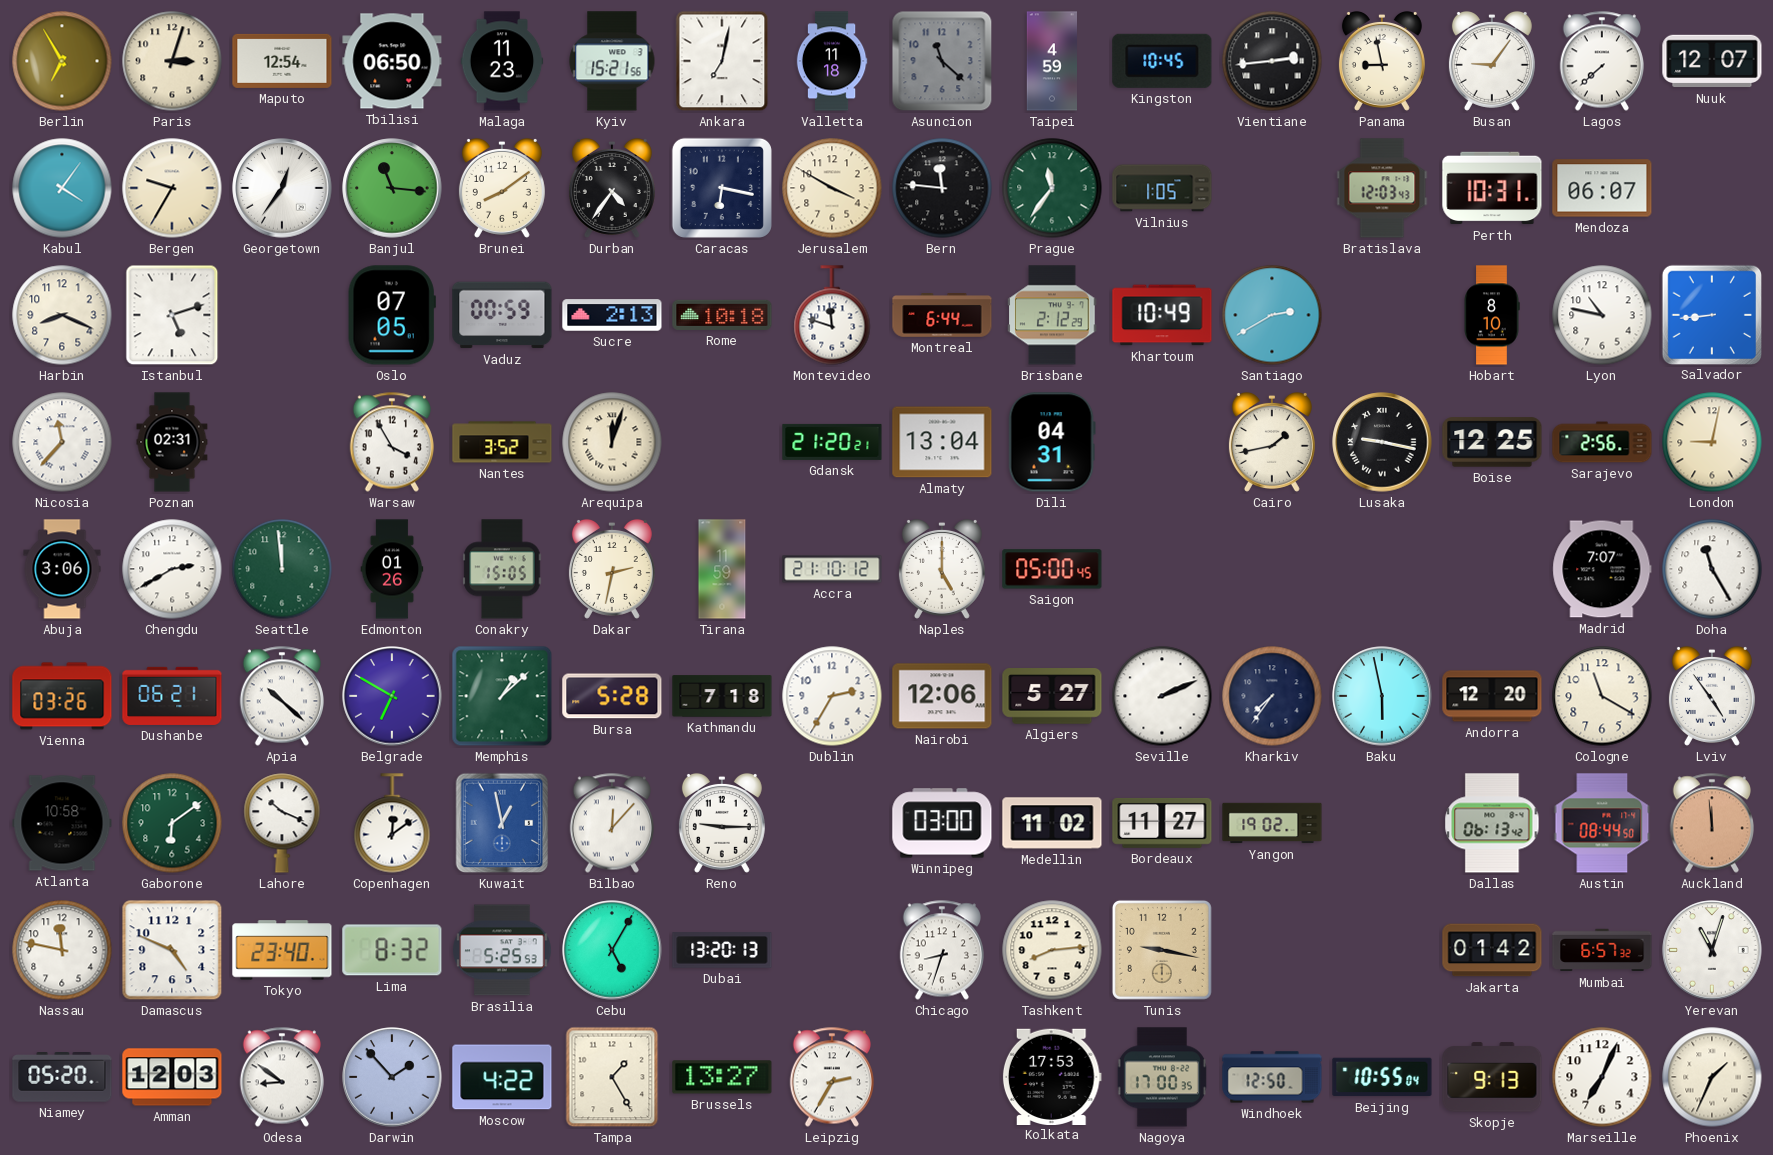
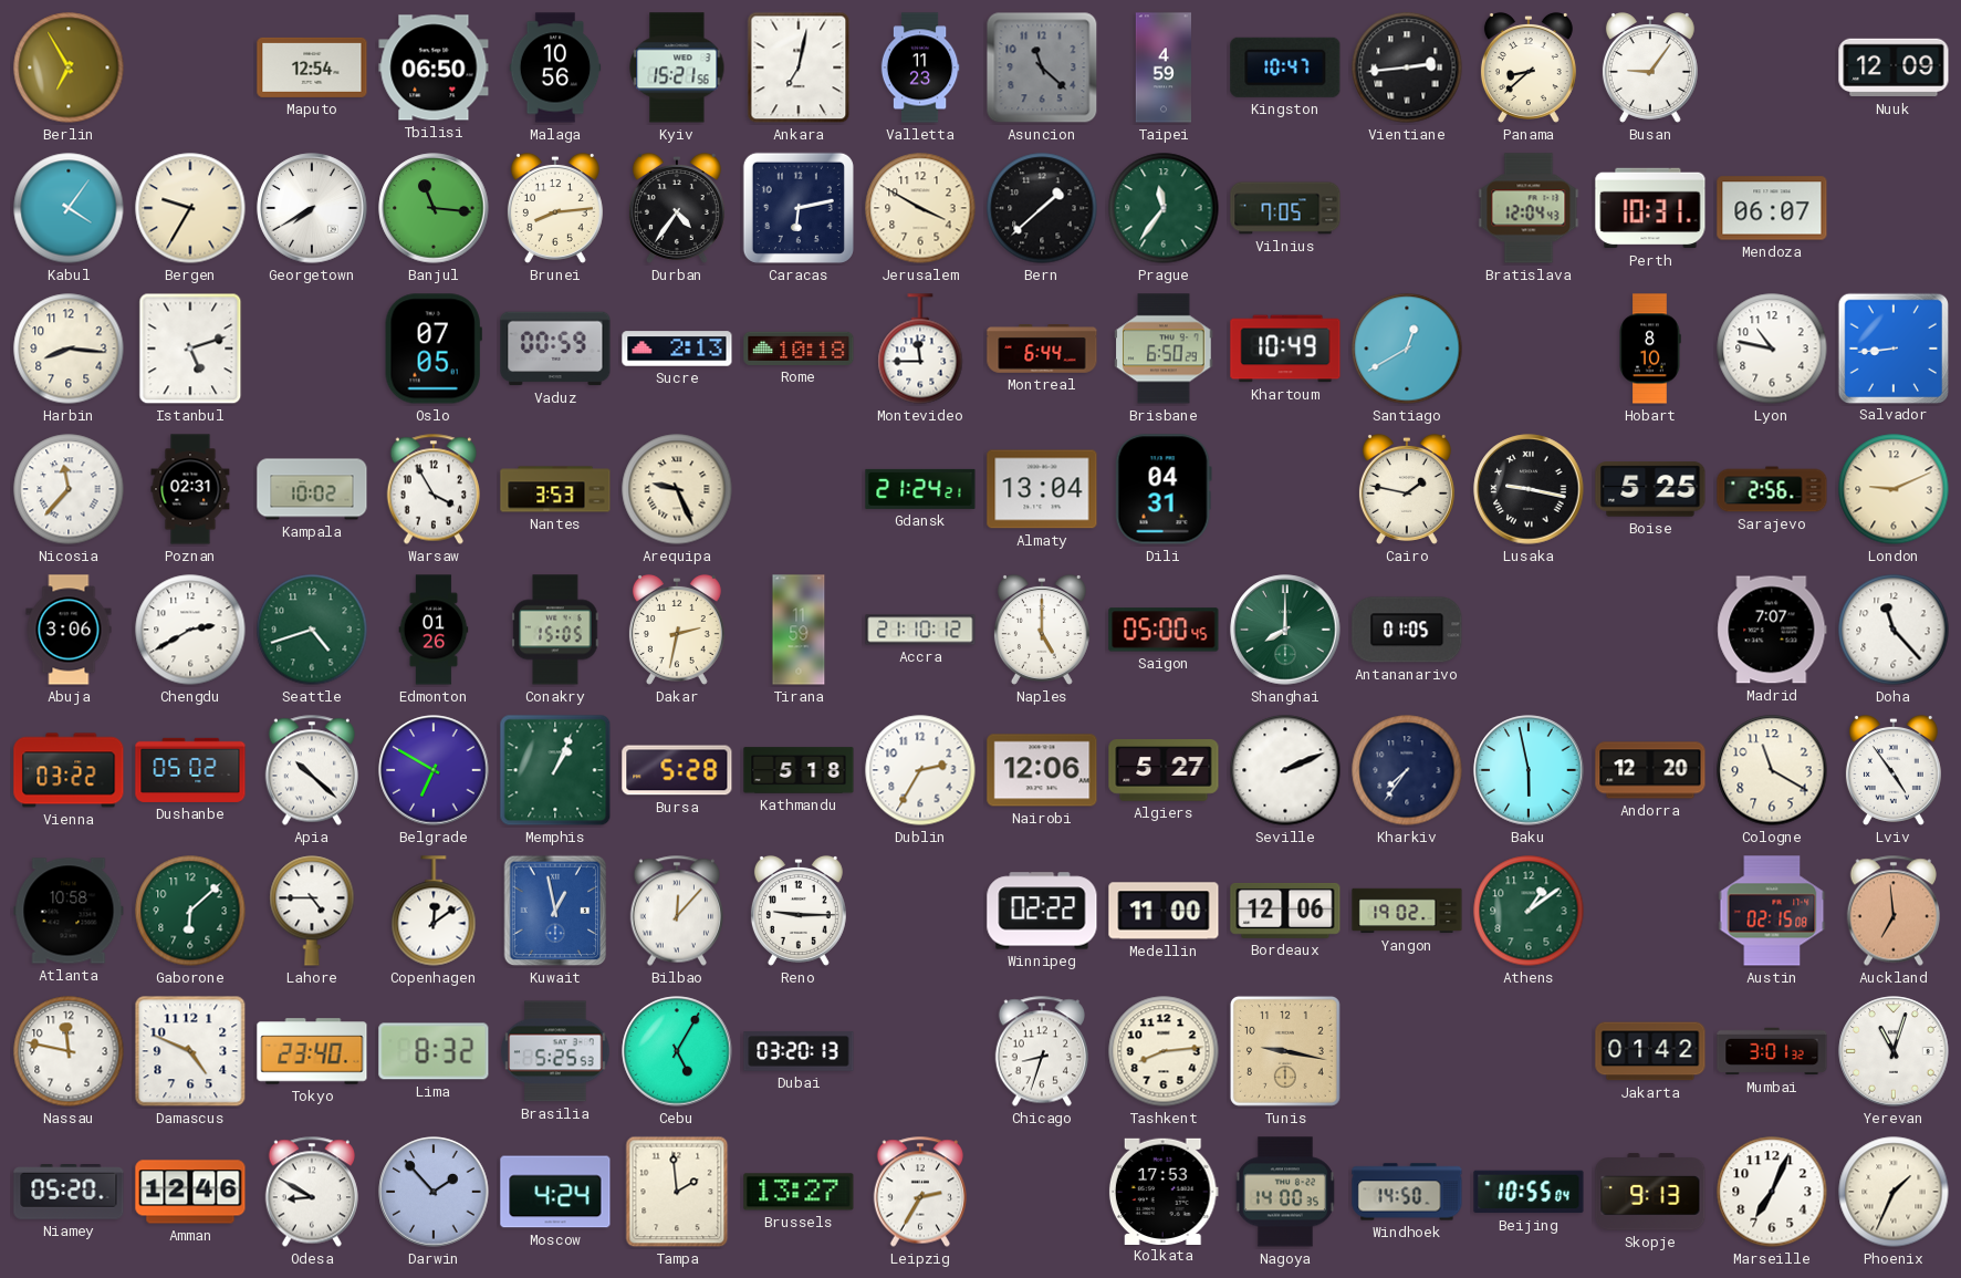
Paris: 3:03 -> none (172, 61)
Malaga: 11:23 -> 10:56 (555, 67)
Valletta: 11:18 -> 11:23 (920, 67)
Kingston: 10:45 -> 10:47 (1285, 67)
Panama: 8:58 -> 8:38 (1529, 67)
Lagos: 7:38 -> none (1601, 61)
Nuuk: 12:07 -> 12:09 (1894, 67)
Georgetown: 12:36 -> 7:40 (312, 208)
Brunei: 8:09 -> 8:14 (555, 208)
Caracas: 6:17 -> 6:13 (799, 208)
Bern: 11:46 -> 1:38 (1042, 208)
Vilnius: 1:05 -> 7:05 (1285, 208)
Bratislava: 12:03 -> 12:04 (1529, 208)
Harbin: 8:19 -> 8:16 (69, 349)
Montevideo: 11:48 -> 11:45 (920, 349)
Brisbane: 2:12 -> 6:50 (1164, 349)
Santiago: 2:40 -> 12:40 (1407, 349)
Kampala: none -> 10:02 (312, 489)
Nantes: 3:52 -> 3:53 (555, 489)
Arequipa: 12:03 -> 9:26 (677, 489)
Gdansk: 21:20 -> 21:24 (920, 489)
Cairo: 1:43 -> 1:47 (1407, 489)
Boise: 12:25 -> 5:25 (1650, 489)
London: 9:02 -> 9:11 (1894, 489)
Seattle: 11:59 -> 4:42 (312, 630)
Shanghai: none -> 8:00 (1285, 630)
Antananarivo: none -> 01:05 (1407, 630)
Doha: 11:25 -> 11:23 (1894, 630)
Vienna: 03:26 -> 03:22 (69, 770)
Dushanbe: 06:21 -> 05:02 (190, 770)
Memphis: 1:08 -> 1:04 (555, 770)
Kathmandu: 7:18 -> 5:18 (799, 770)
Gaborone: 6:09 -> 6:08 (190, 911)
Lahore: 10:19 -> 4:45 (312, 911)
Winnipeg: 03:00 -> 02:22 (1042, 911)
Medellin: 11:02 -> 11:00 (1164, 911)
Bordeaux: 11:27 -> 12:06 (1285, 911)
Athens: none -> 1:09 (1529, 911)
Dallas: 06:13 -> none (1492, 823)
Austin: 08:44 -> 02:15 (1772, 911)
Auckland: 11:59 -> 6:59 (1892, 911)
Dubai: 13:20 -> 03:20 (799, 1051)
Mumbai: 6:57 -> 3:01 (1772, 1051)
Amman: 12:03 -> 12:46 (190, 1192)
Odesa: 8:51 -> 8:50 (311, 1192)
Moscow: 4:22 -> 4:24 (555, 1192)
Tampa: 1:25 -> 1:59 (677, 1192)
Nagoya: 17:00 -> 14:00 (1285, 1192)
Windhoek: 12:50 -> 14:50 (1407, 1192)
